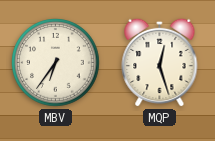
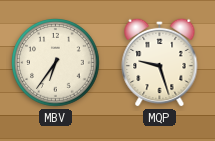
MQP: 12:27 -> 9:27 (160, 62)
